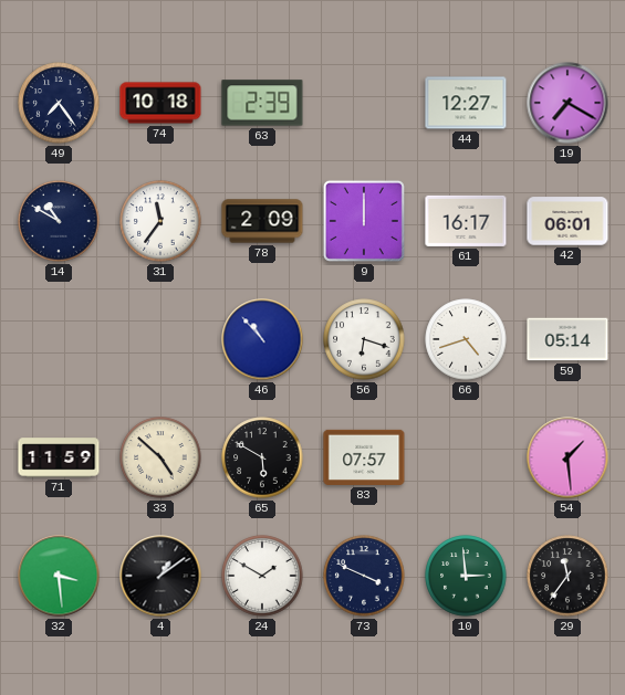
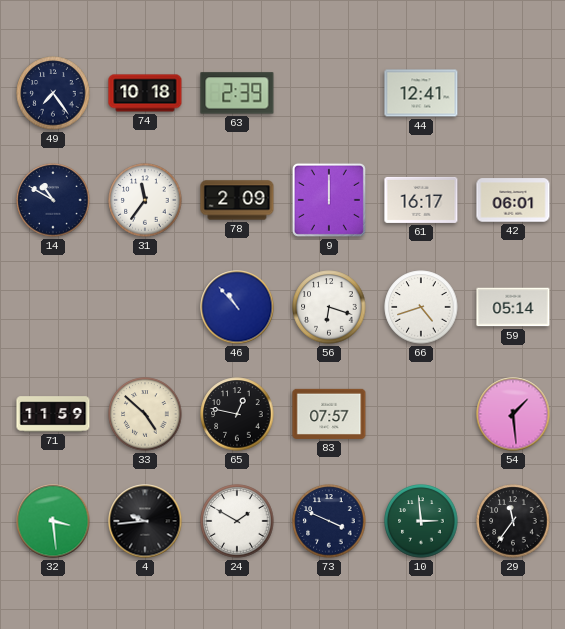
44: 12:27 -> 12:41 (421, 93)
19: 7:20 -> none (567, 103)
65: 5:50 -> 12:47 (237, 414)
4: 1:09 -> 9:44 (145, 521)
